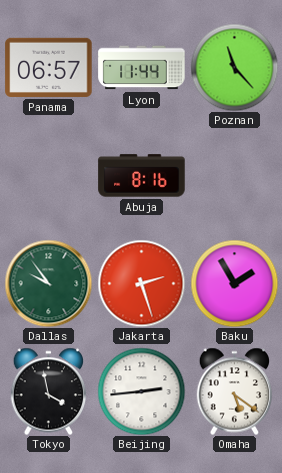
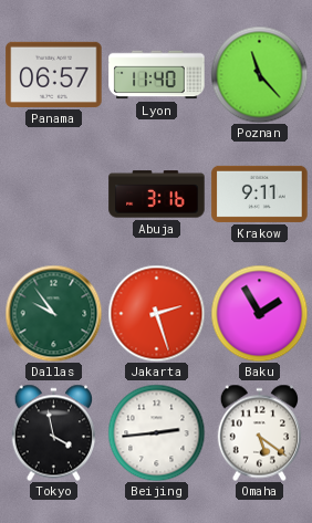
Lyon: 11:44 -> 11:40 (157, 75)
Abuja: 8:16 -> 3:16 (157, 195)
Krakow: none -> 9:11 (260, 193)
